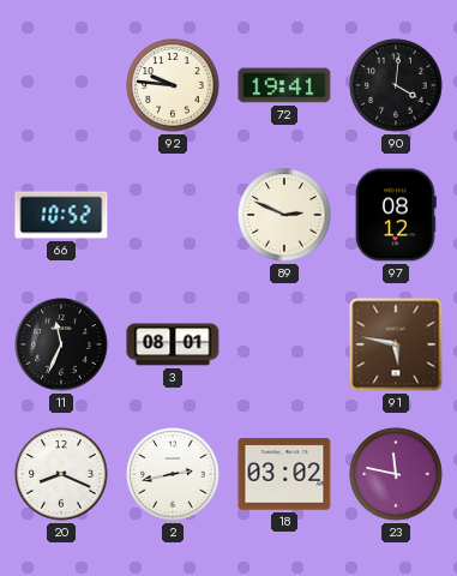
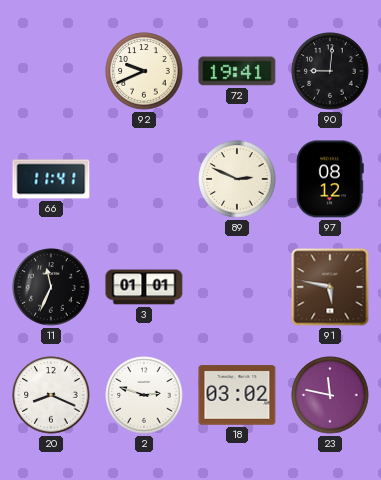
92: 9:46 -> 9:41 (144, 71)
90: 4:01 -> 9:01 (330, 71)
66: 10:52 -> 11:41 (51, 179)
3: 08:01 -> 01:01 (144, 287)
2: 2:43 -> 2:48 (144, 395)
